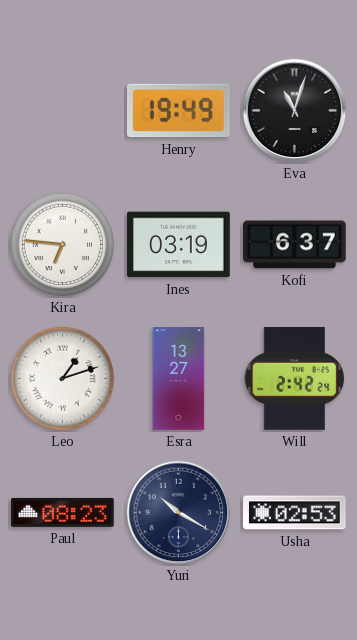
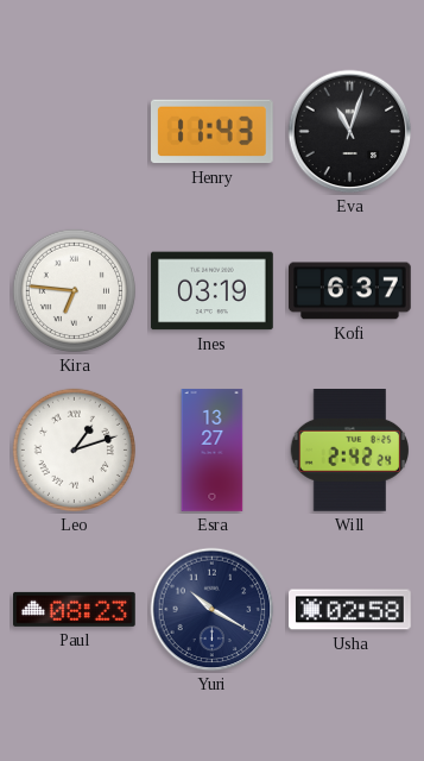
Henry: 19:49 -> 11:43 (213, 132)
Usha: 02:53 -> 02:58 (350, 610)
